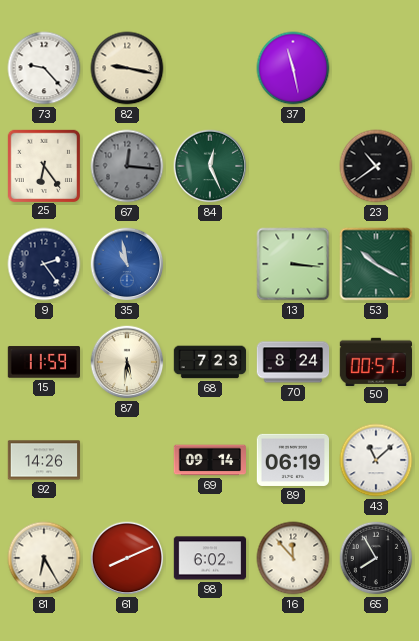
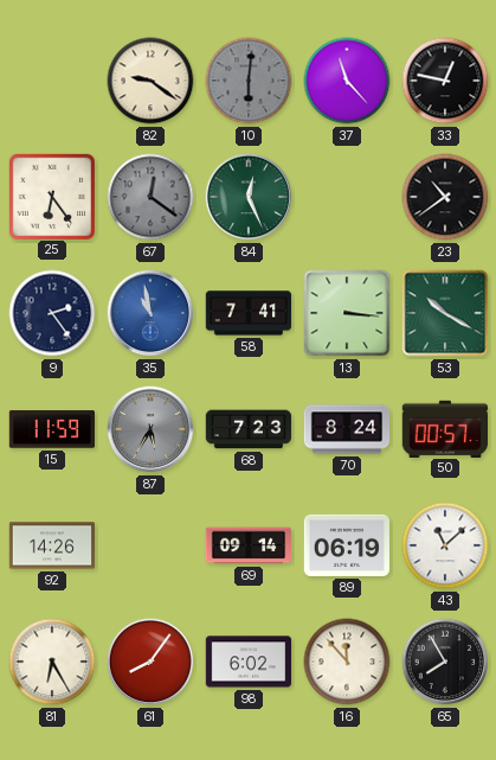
73: 9:23 -> none (44, 68)
82: 9:17 -> 9:21 (150, 81)
10: none -> 6:01 (249, 81)
37: 11:28 -> 11:23 (347, 81)
33: none -> 12:47 (445, 81)
67: 12:16 -> 12:21 (150, 197)
58: none -> 7:41 (249, 313)
87: 5:31 -> 5:35 (150, 429)
87 dial: cream -> grey (150, 429)
61: 8:11 -> 8:06 (150, 662)
